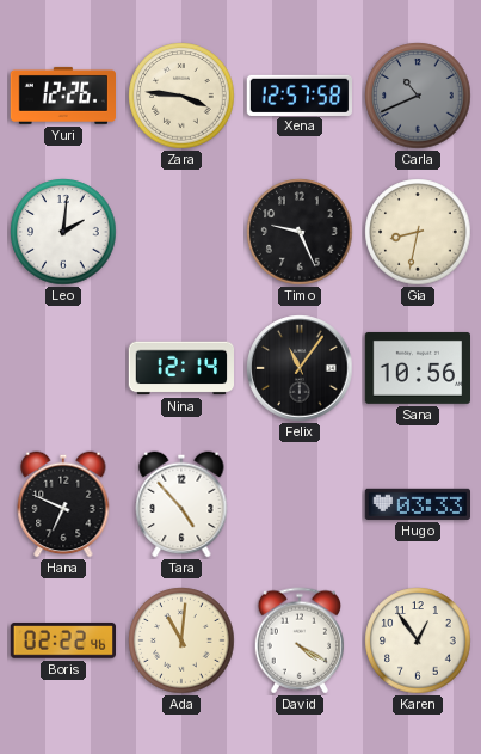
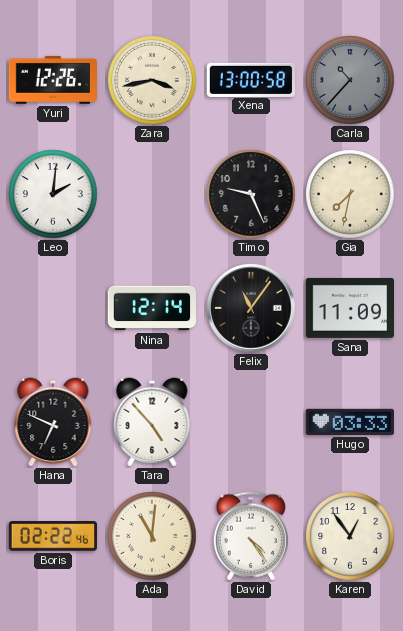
Zara: 3:46 -> 3:43 (152, 80)
Xena: 12:57 -> 13:00 (250, 79)
Carla: 10:41 -> 10:37 (350, 80)
Gia: 8:32 -> 7:32 (350, 194)
Sana: 10:56 -> 11:09 (349, 308)
David: 4:20 -> 4:24 (250, 536)
